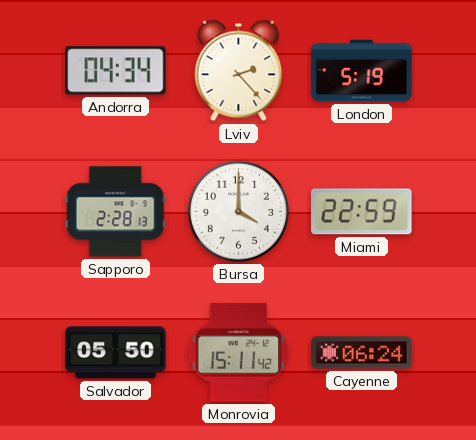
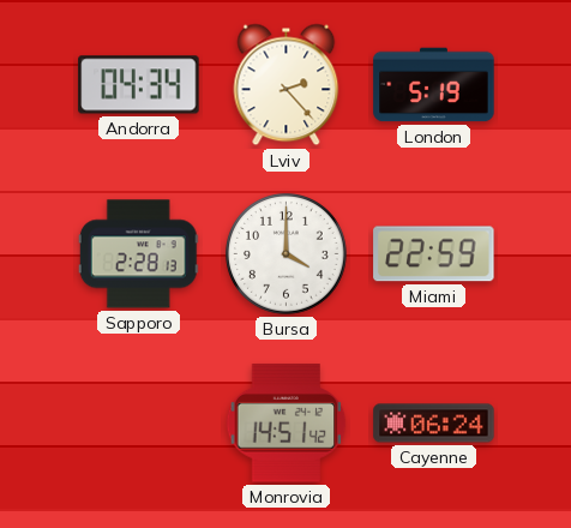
Salvador: 05:50 -> none (116, 353)
Monrovia: 15:11 -> 14:51 (287, 424)
